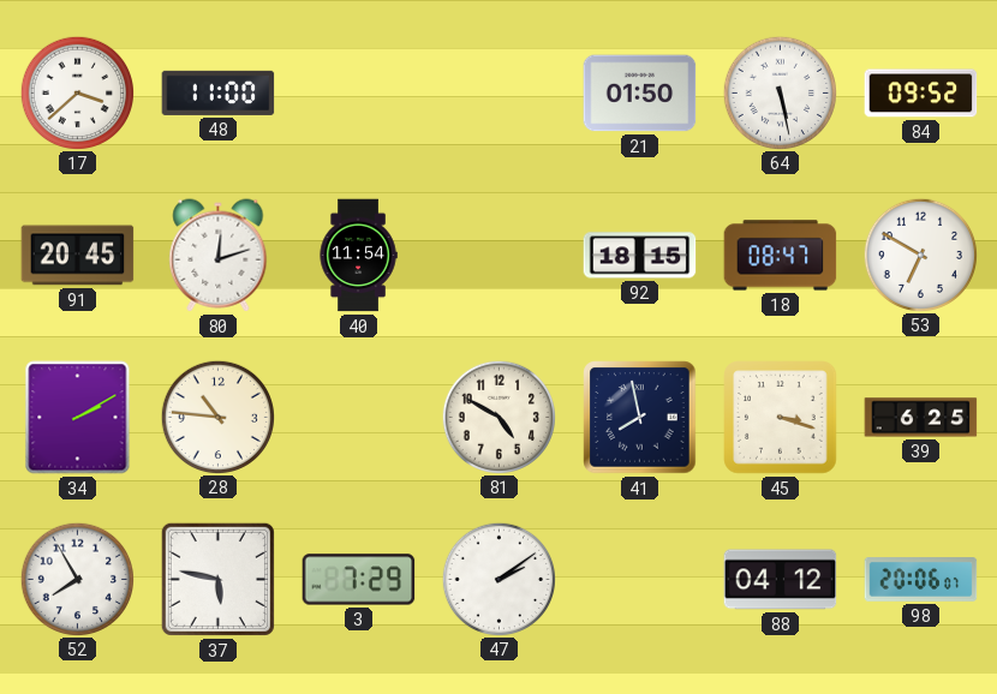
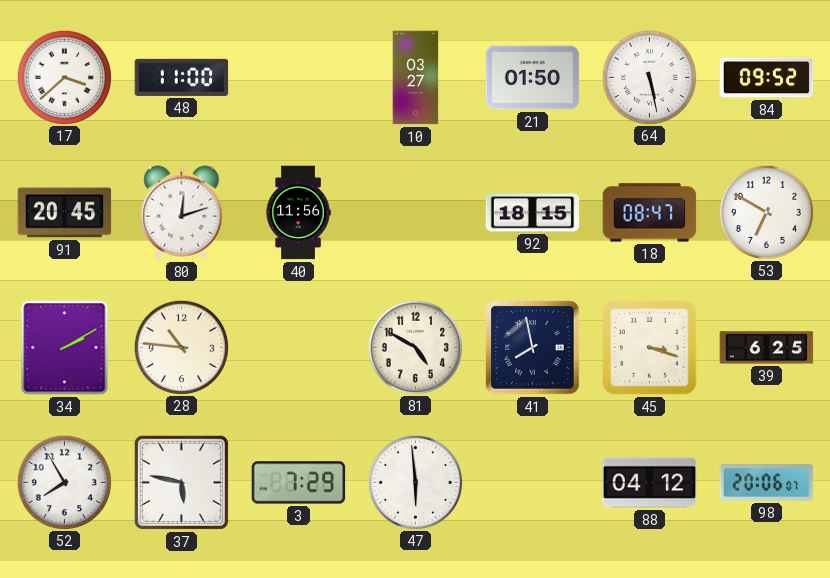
10: none -> 03:27 (416, 78)
40: 11:54 -> 11:56 (298, 213)
47: 2:09 -> 5:59 (415, 482)
